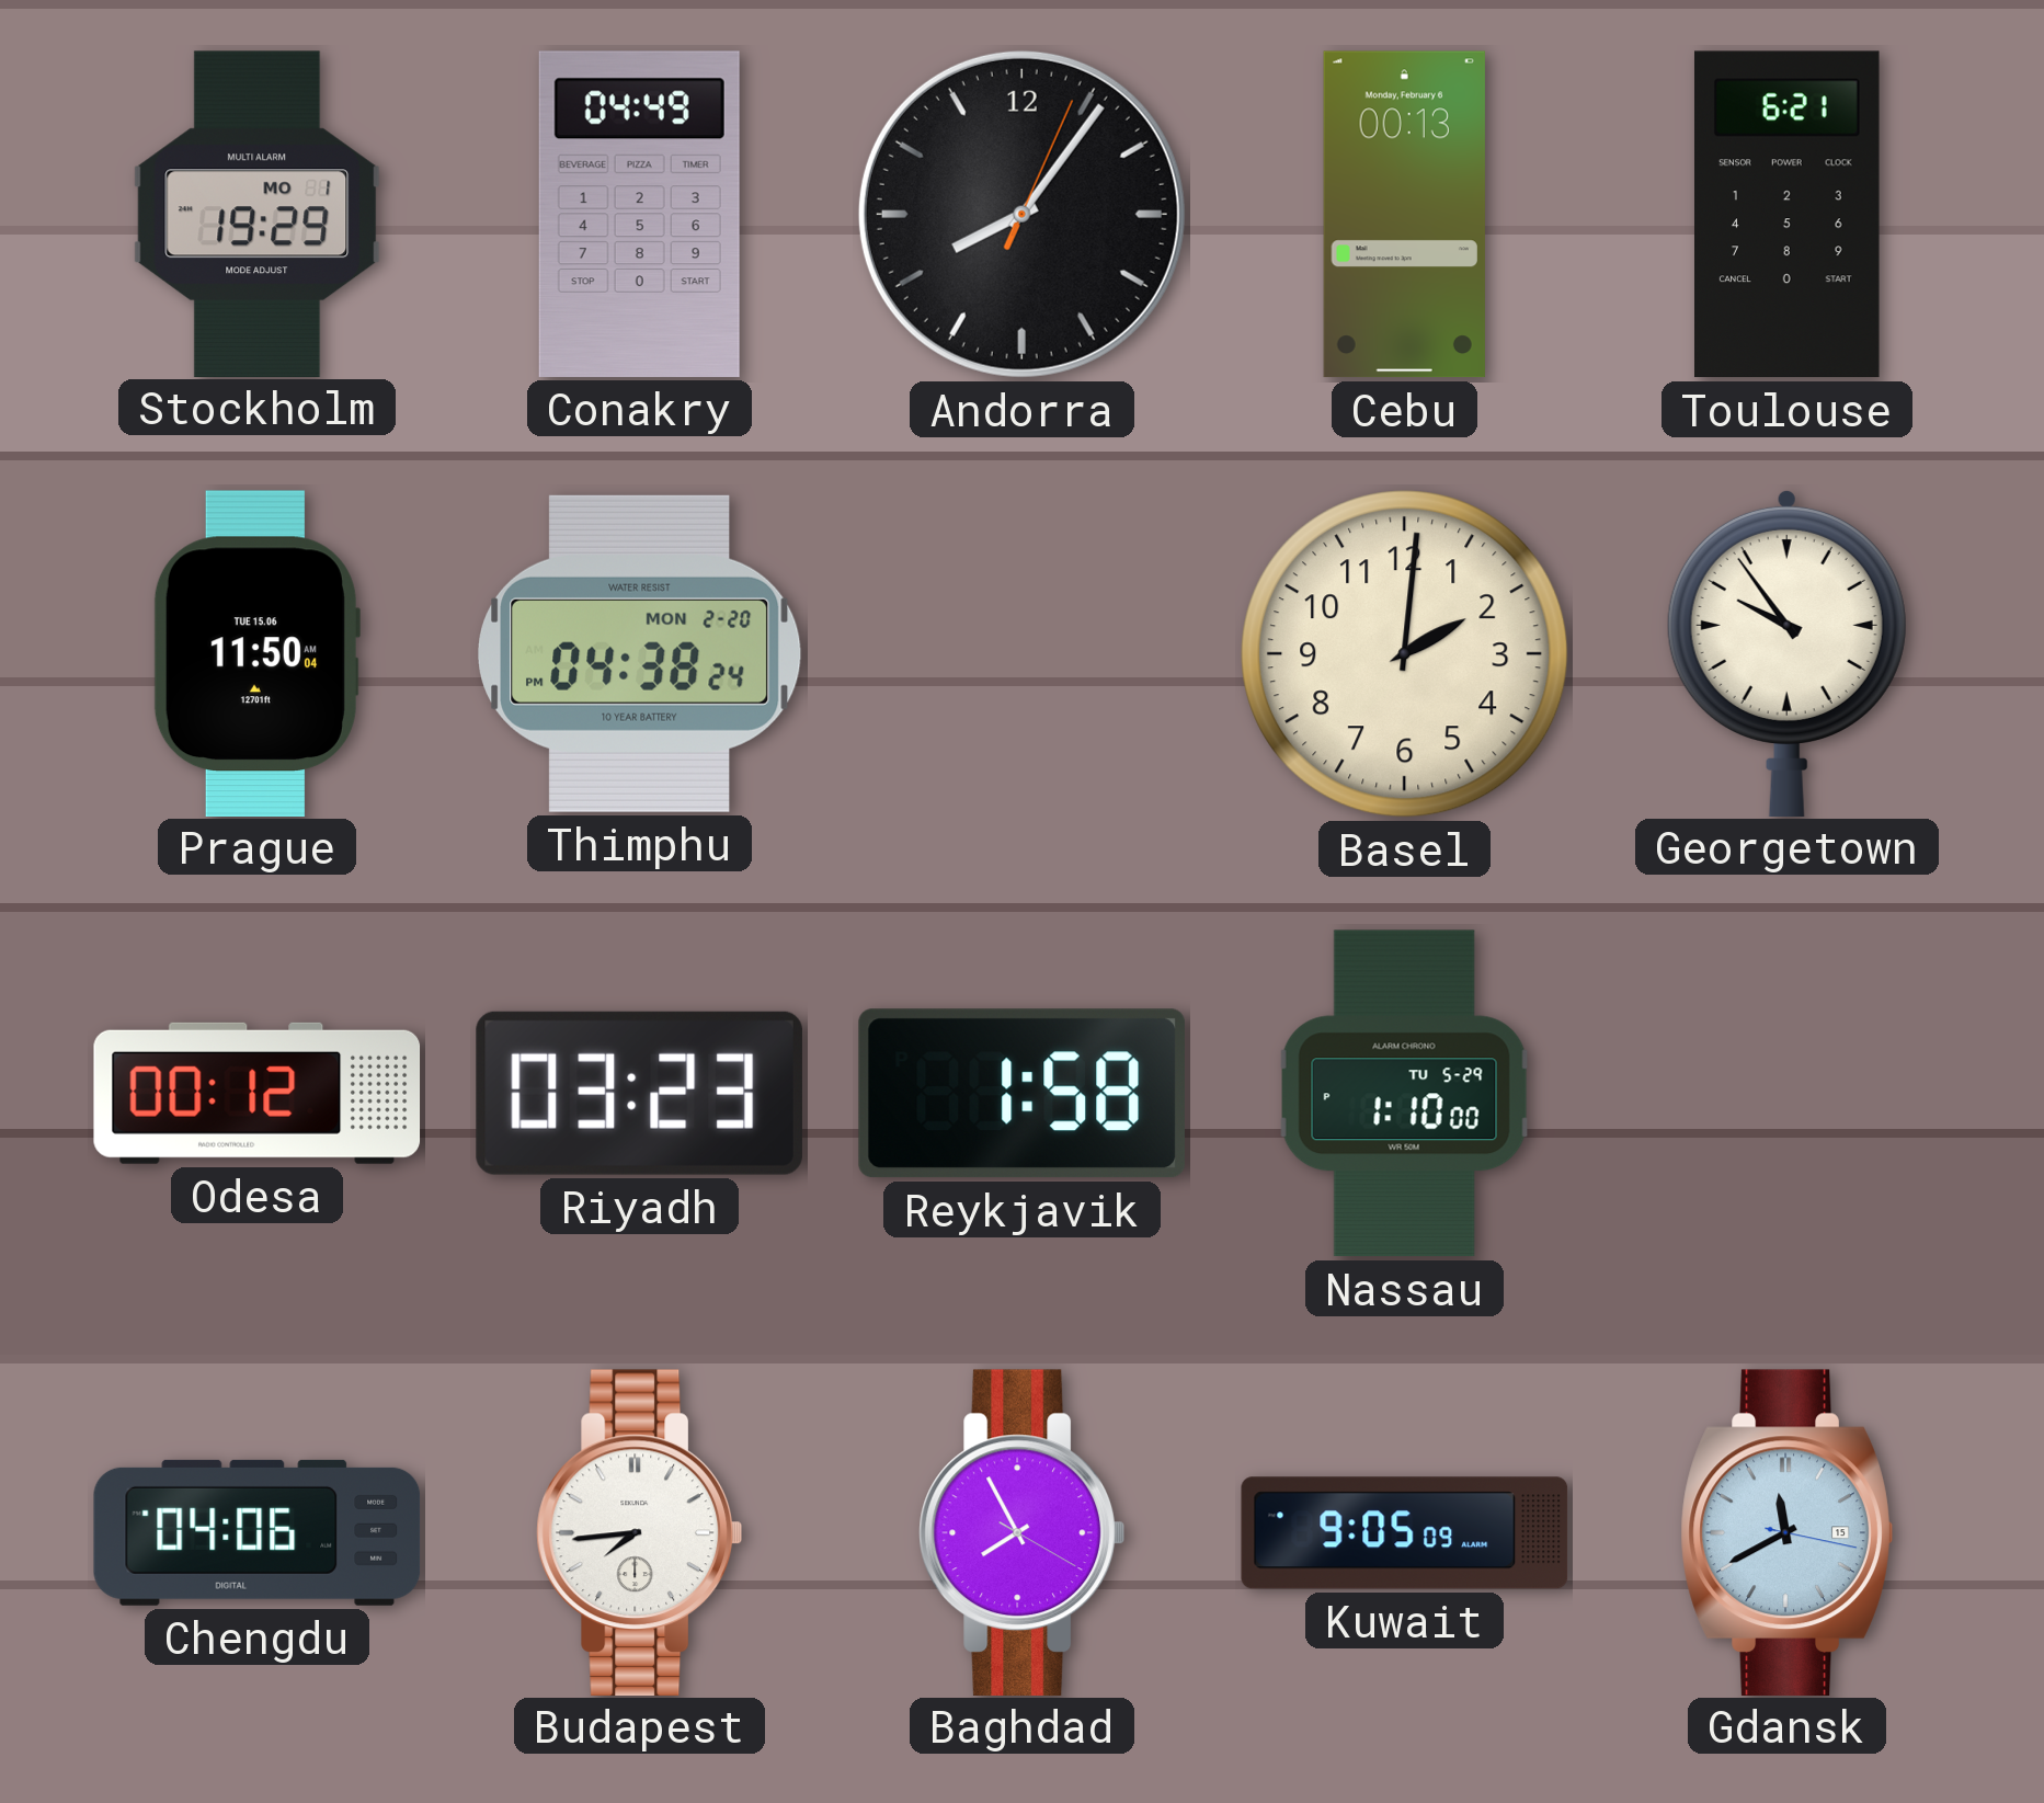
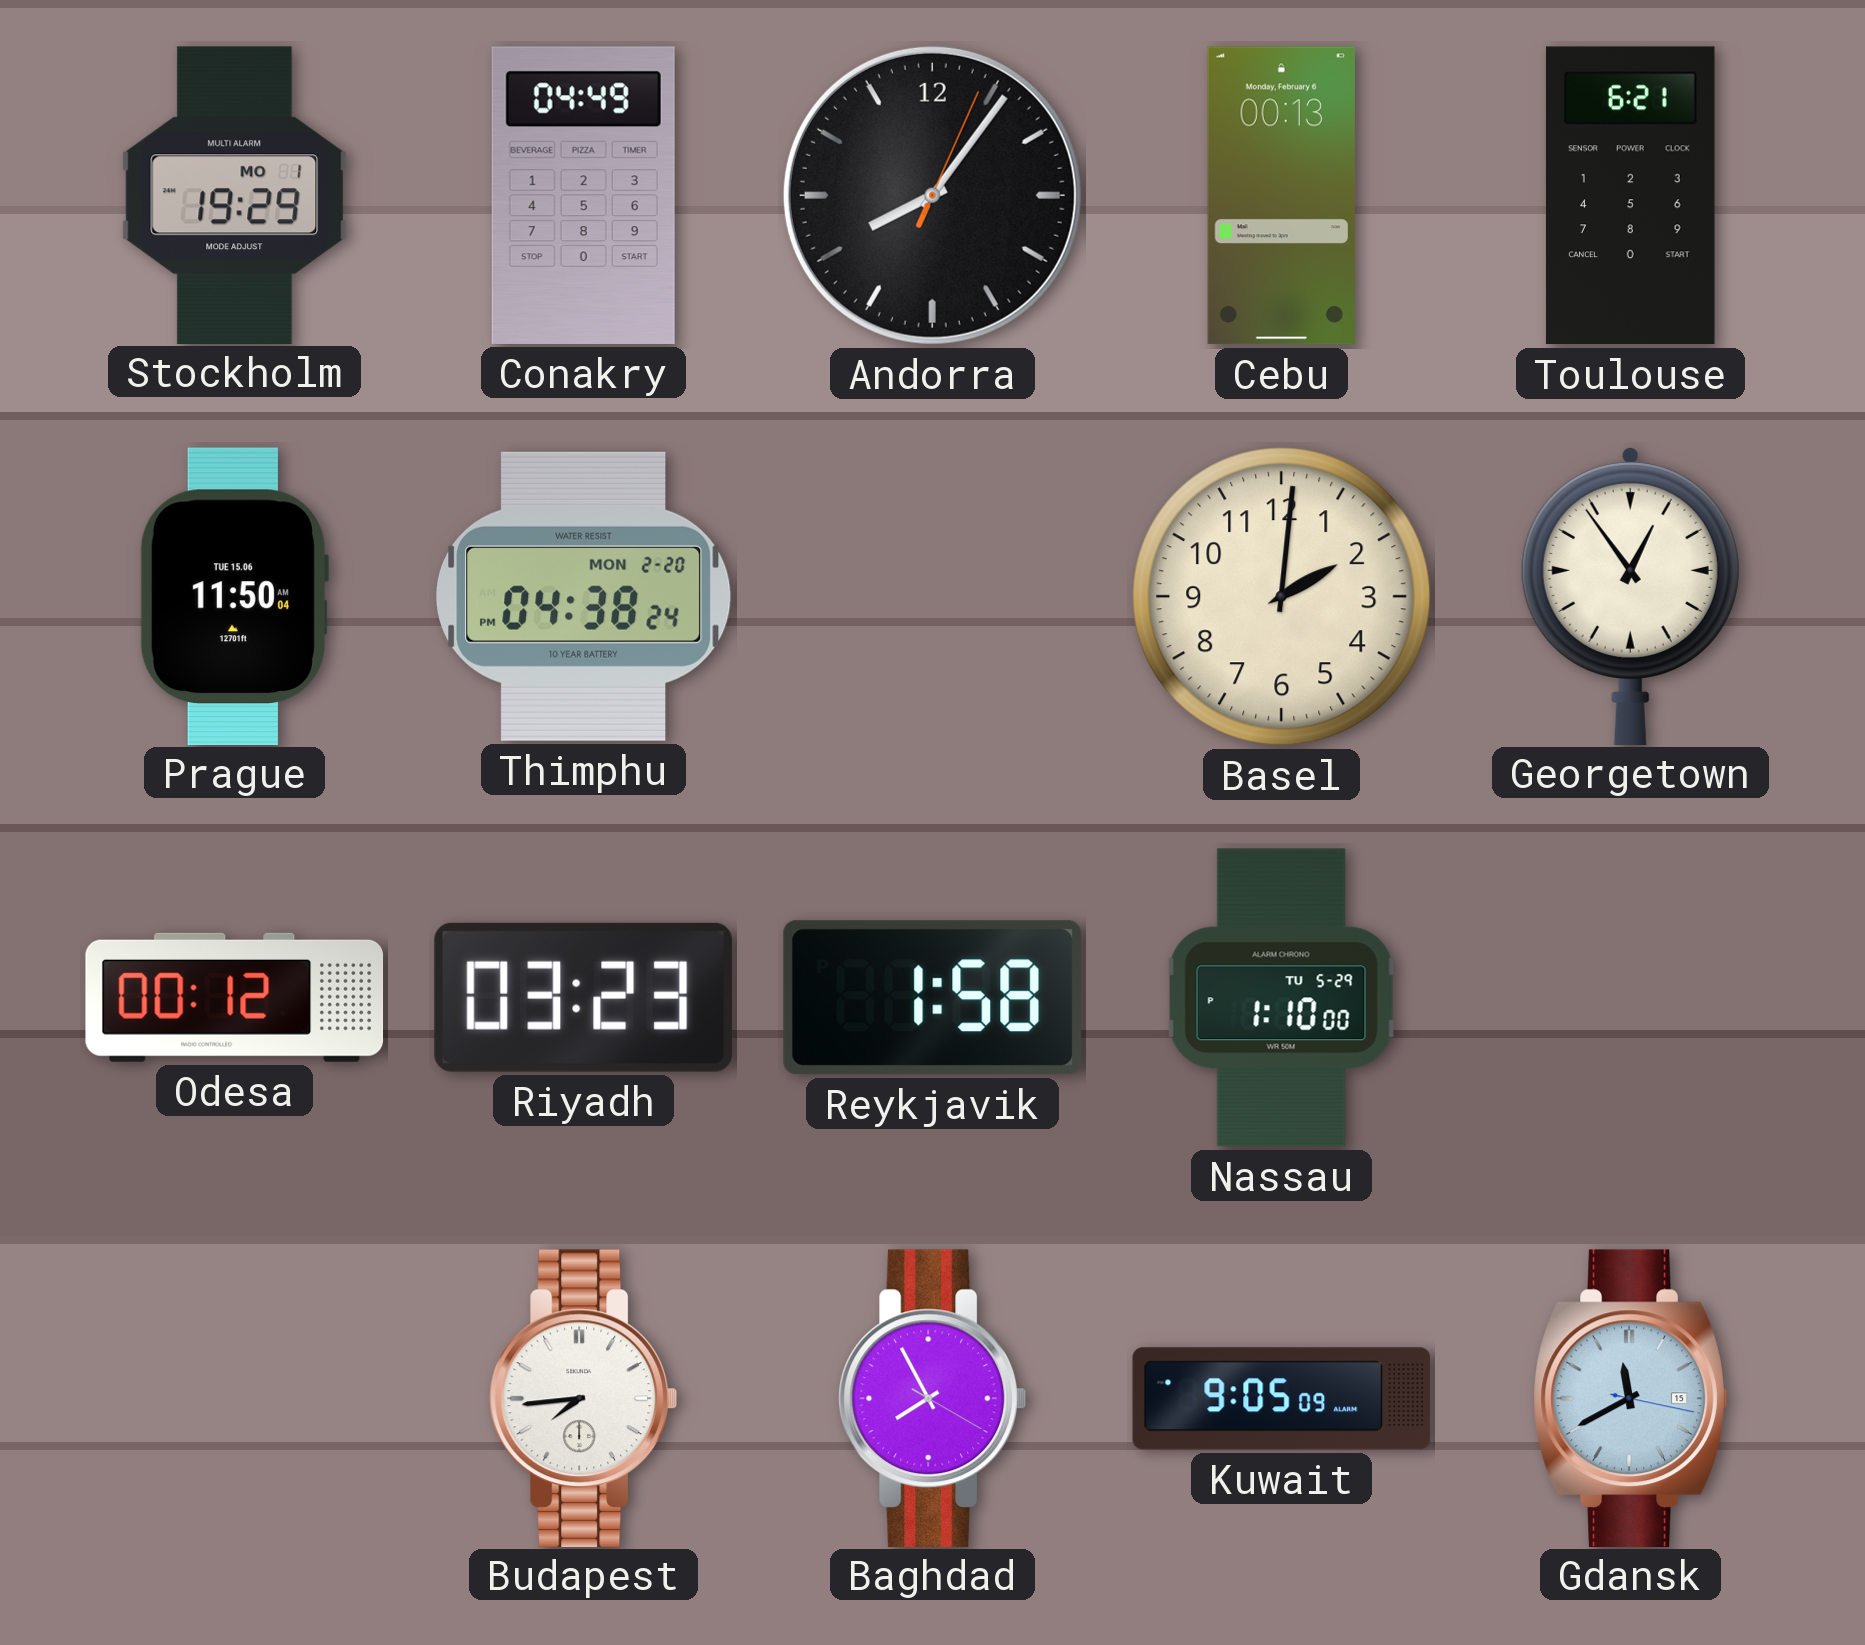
Georgetown: 9:54 -> 12:54 (1630, 595)
Chengdu: 04:06 -> none (258, 1532)
